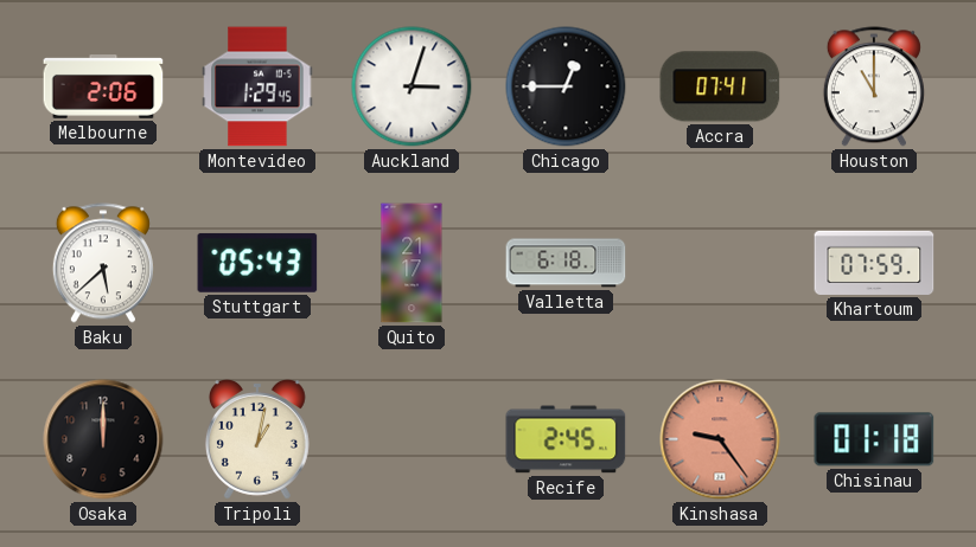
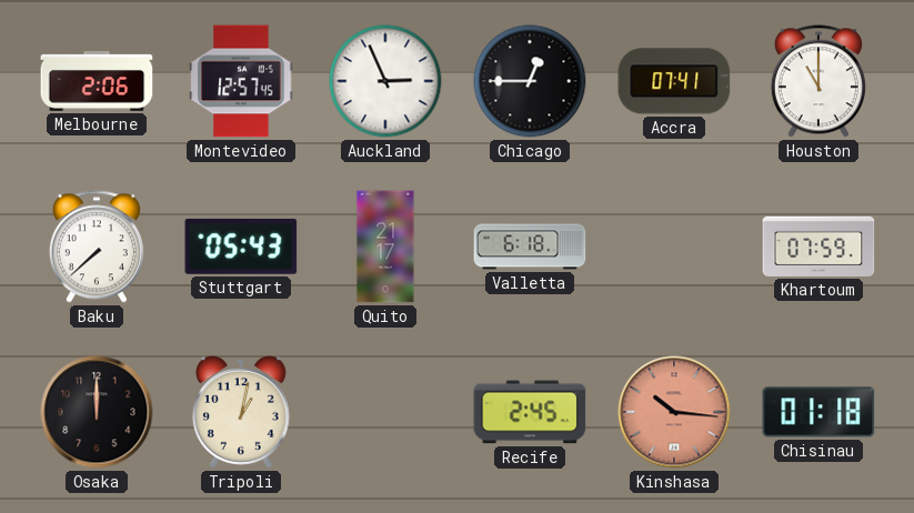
Montevideo: 1:29 -> 12:57 (241, 81)
Auckland: 3:03 -> 2:56 (385, 81)
Baku: 5:38 -> 7:38 (97, 247)
Kinshasa: 9:24 -> 10:16 (674, 412)
